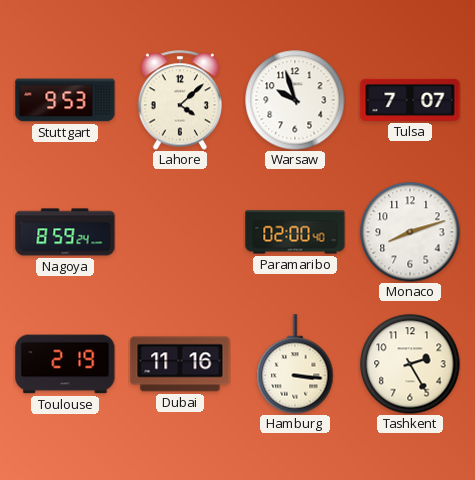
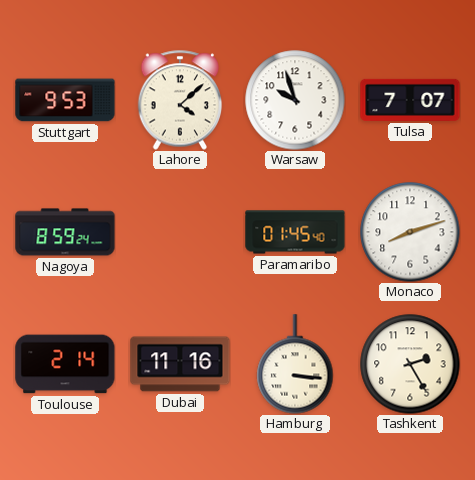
Paramaribo: 02:00 -> 01:45 (295, 232)
Toulouse: 2:19 -> 2:14 (65, 364)
